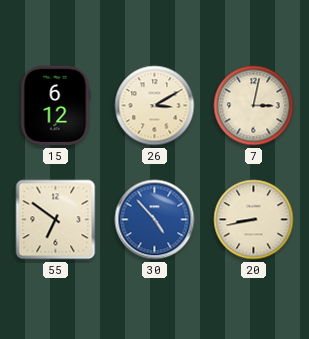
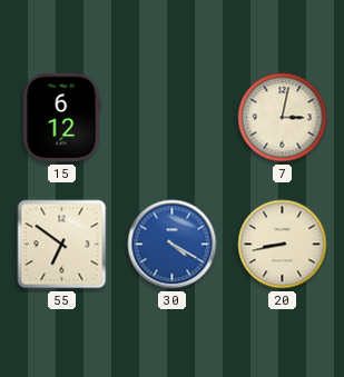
26: 3:10 -> none (155, 106)
30: 4:53 -> 4:20 (173, 245)
